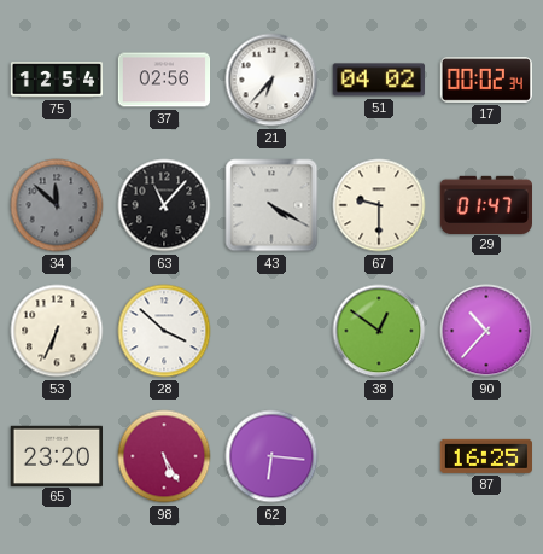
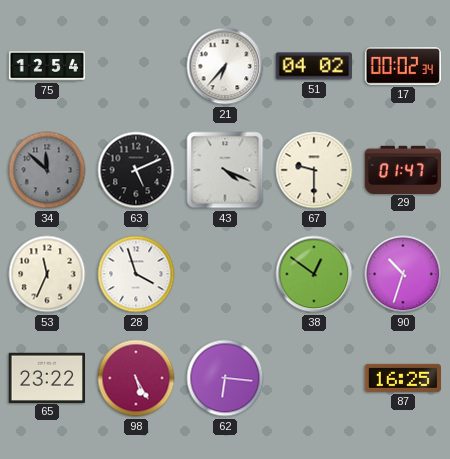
37: 02:56 -> none (164, 80)
63: 11:07 -> 5:11 (136, 170)
43: 4:20 -> 4:19 (225, 170)
53: 6:34 -> 11:34 (47, 274)
28: 3:52 -> 3:57 (136, 274)
90: 10:37 -> 10:33 (403, 274)
65: 23:20 -> 23:22 (46, 377)
